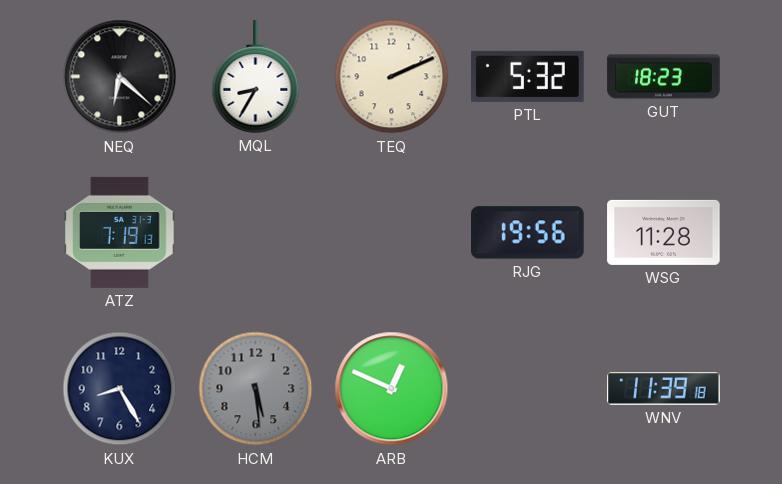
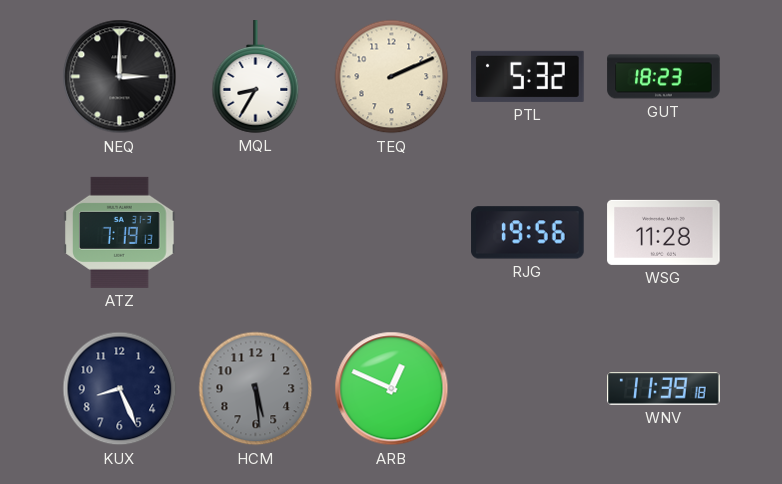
NEQ: 6:22 -> 3:00 (120, 77)
KUX: 8:25 -> 8:26 (120, 389)
